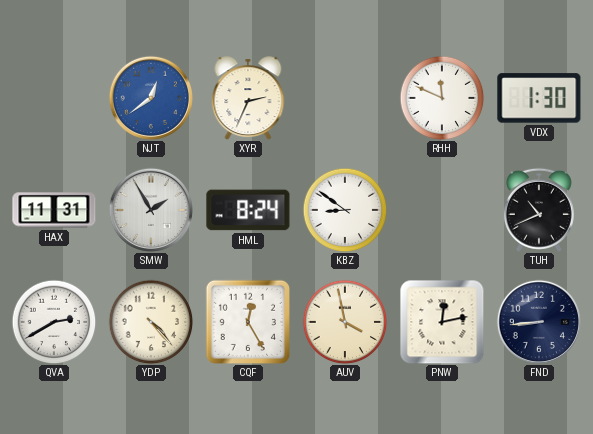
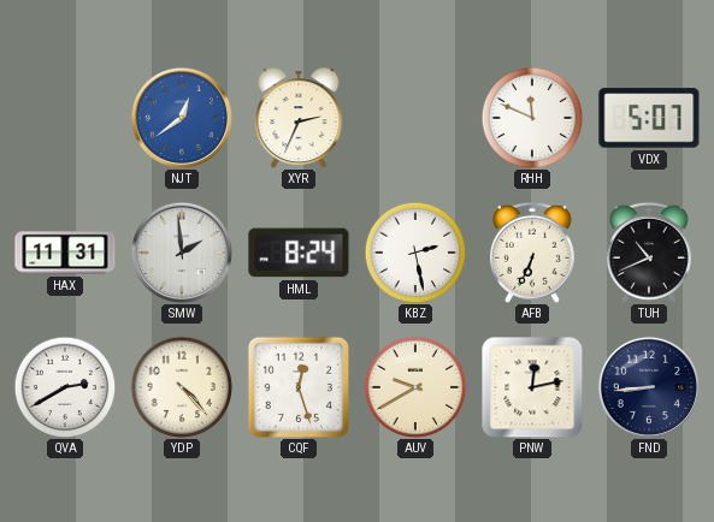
VDX: 1:30 -> 5:07 (649, 118)
SMW: 1:55 -> 1:59 (181, 251)
KBZ: 8:51 -> 2:28 (415, 253)
AFB: none -> 6:34 (532, 253)
CQF: 12:25 -> 12:27 (297, 386)
AUV: 3:58 -> 9:40 (415, 387)
